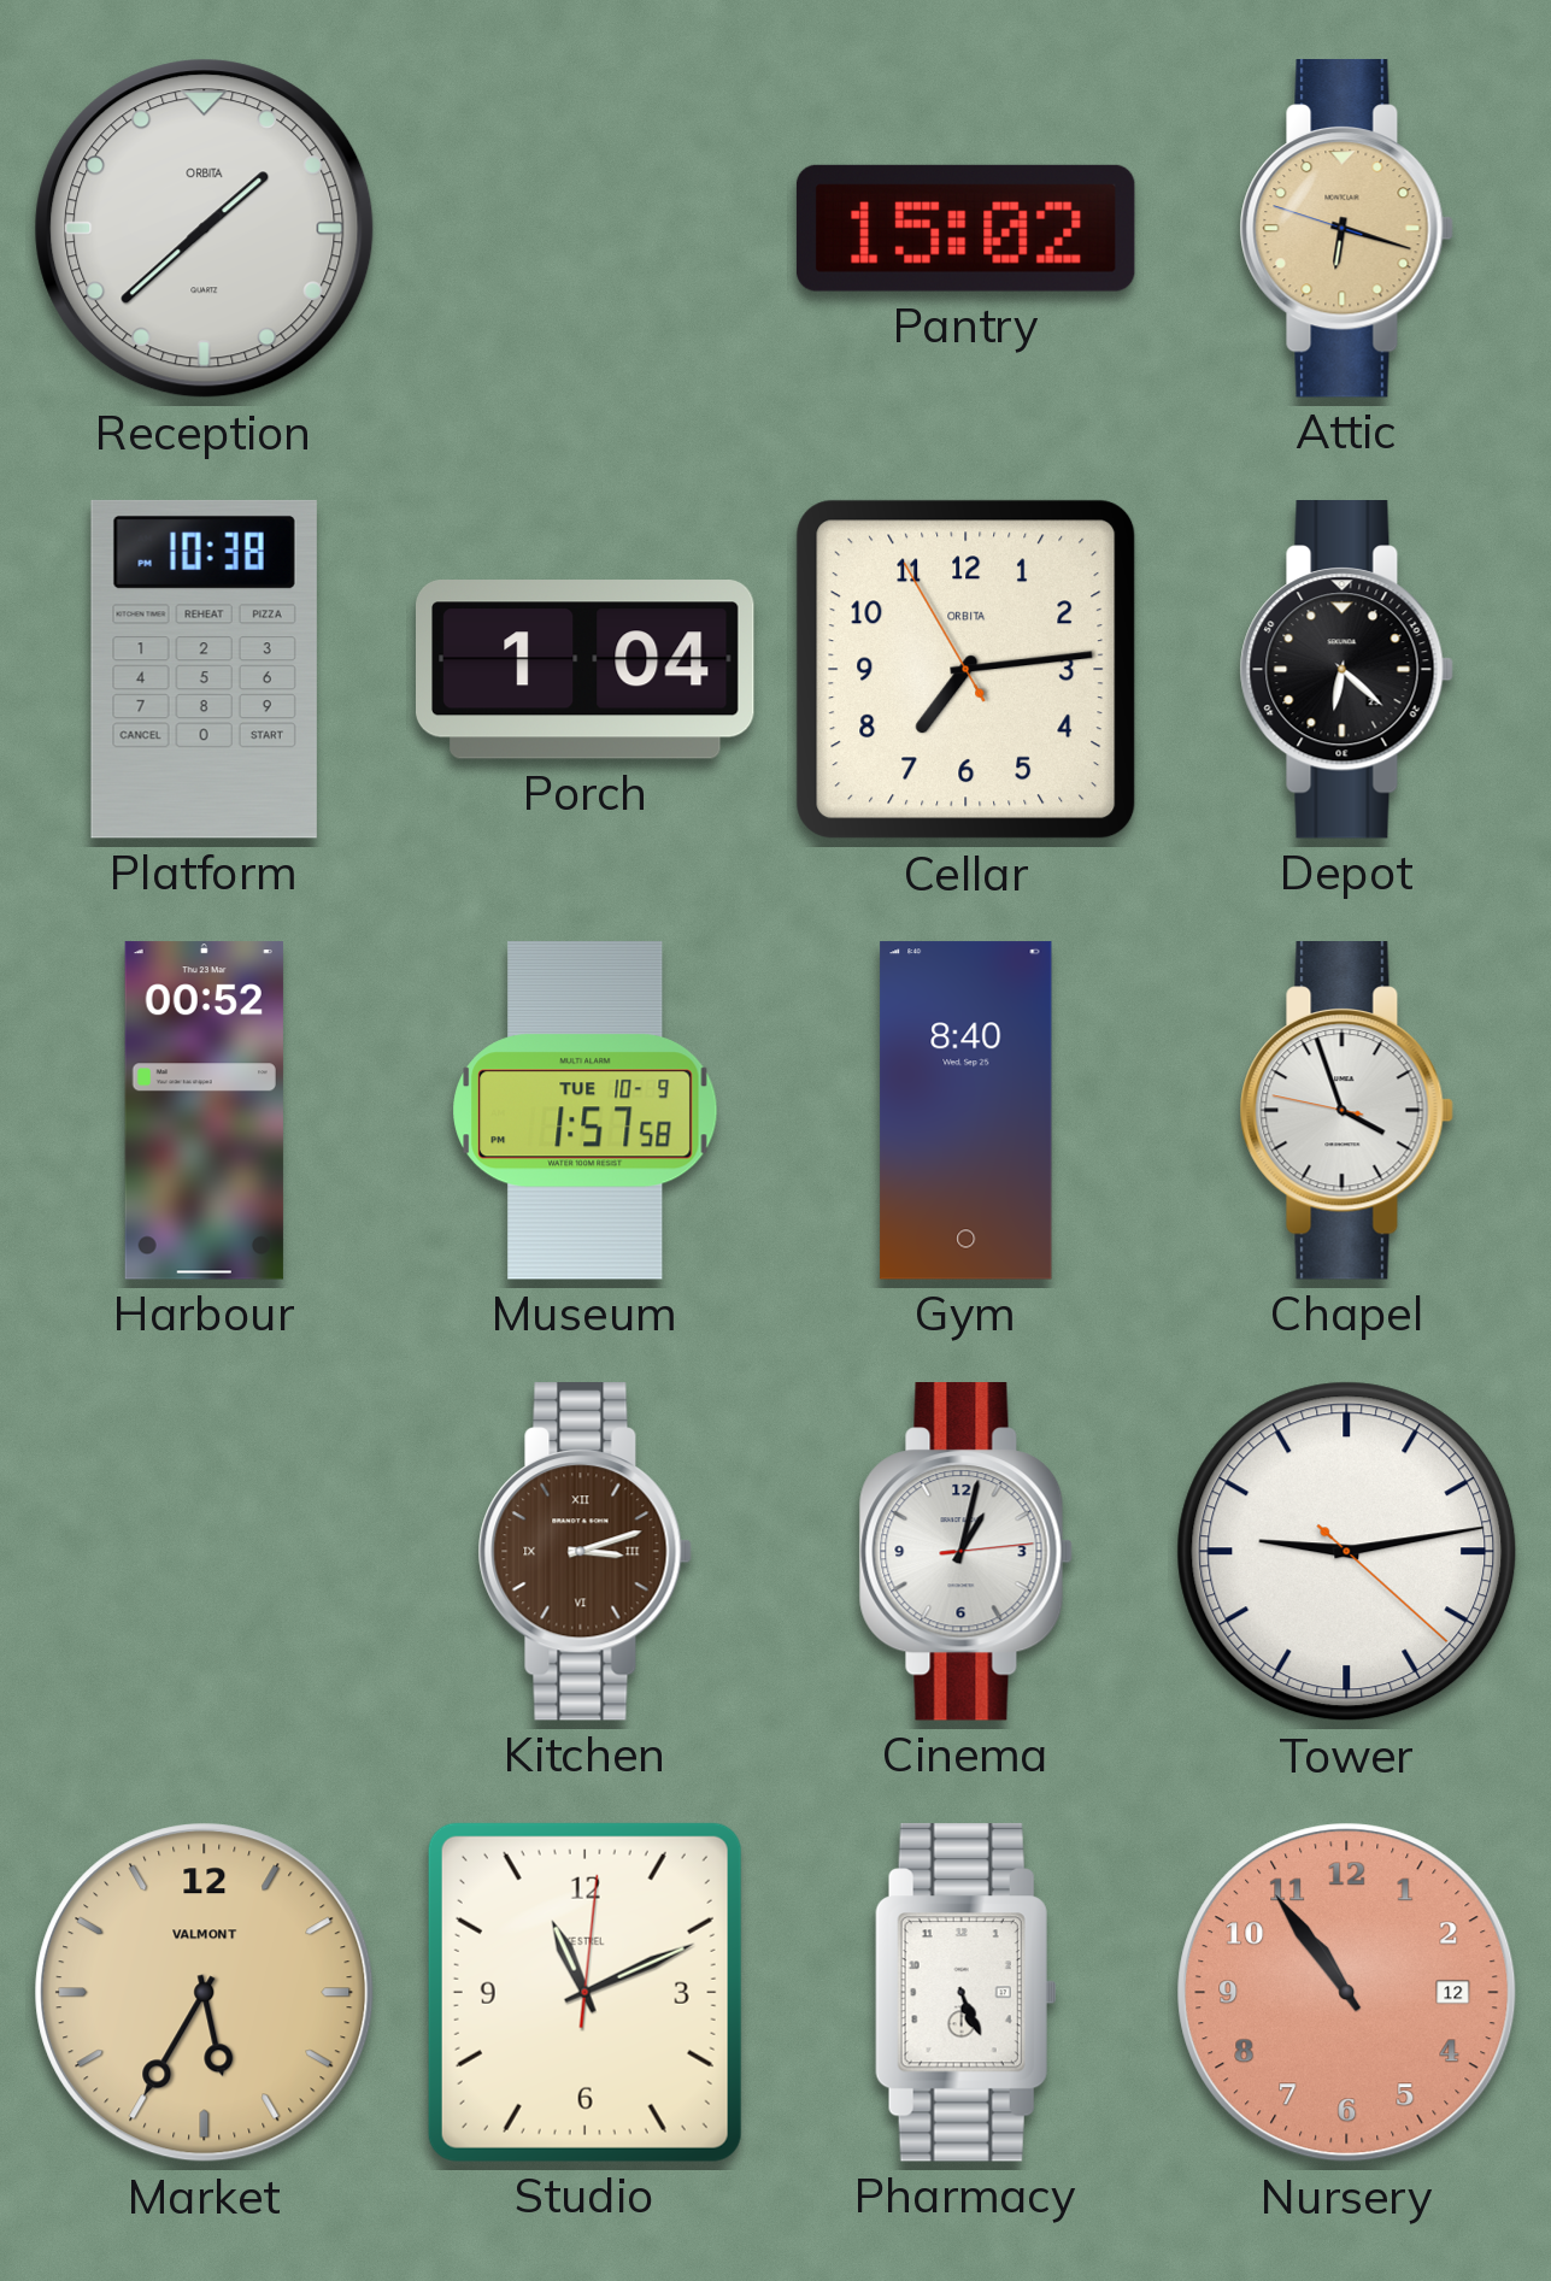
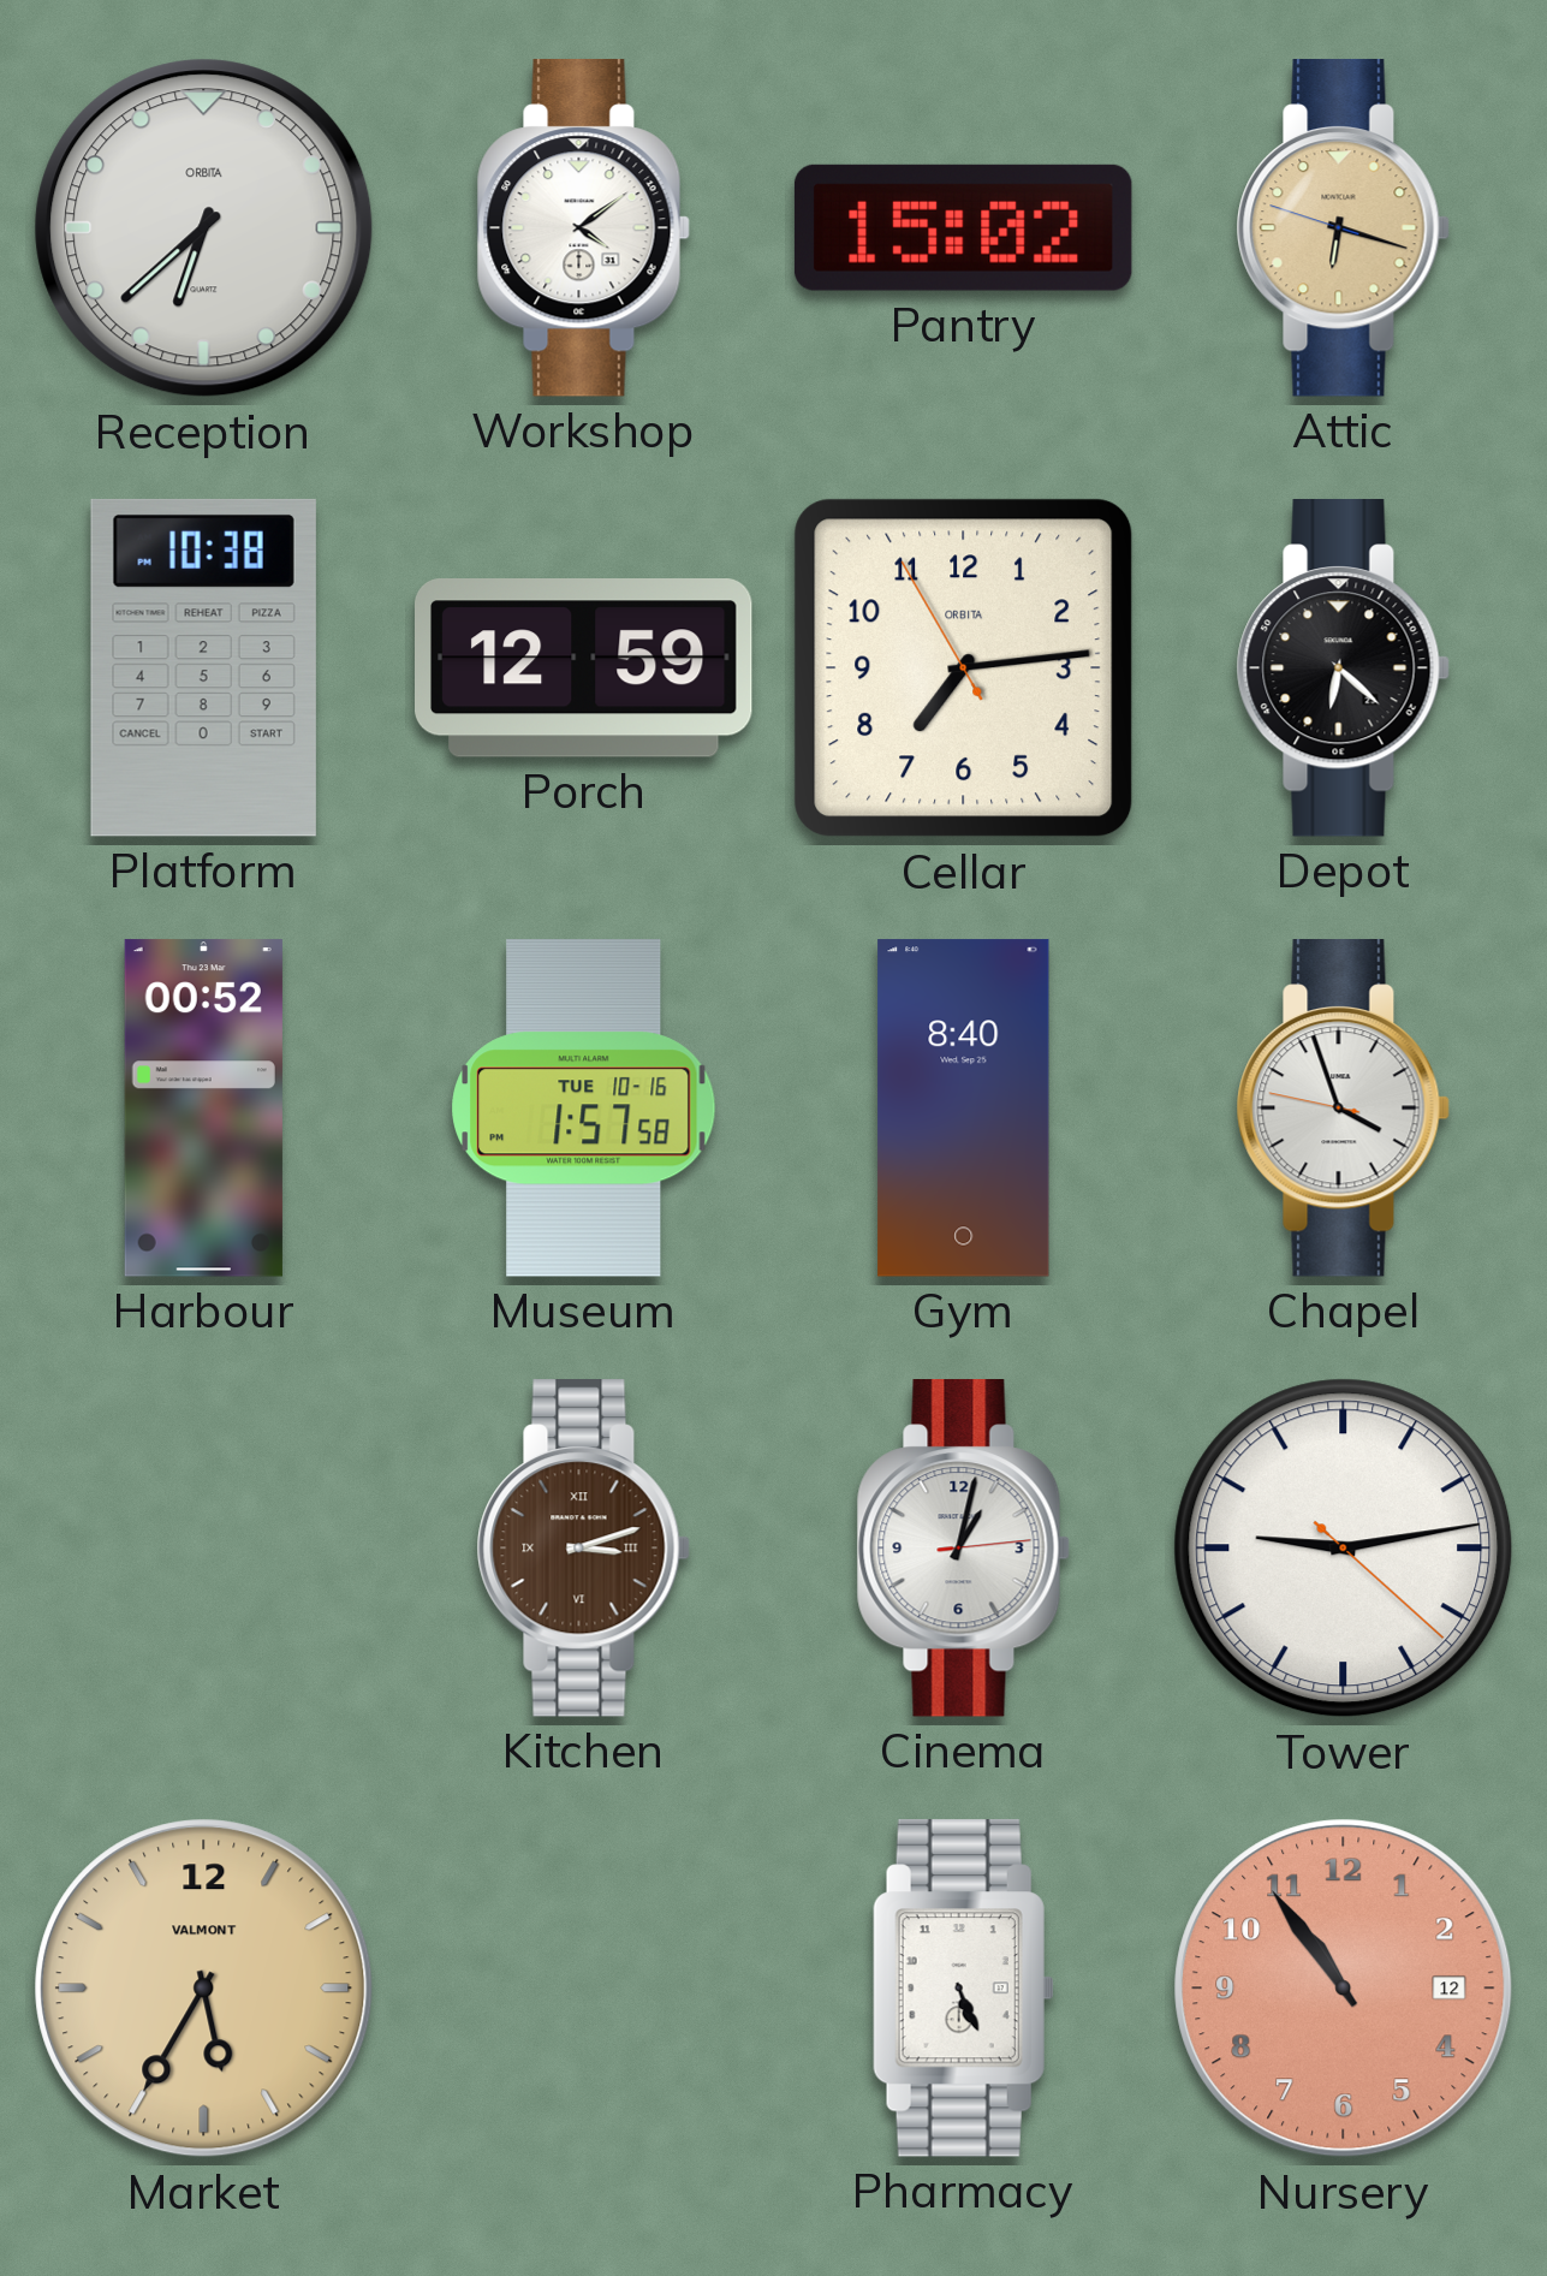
Reception: 1:38 -> 6:38 (204, 228)
Workshop: none -> 4:09 (583, 228)
Porch: 1:04 -> 12:59 (584, 668)
Museum date: TUE 10-9 -> TUE 10-16 (584, 1109)
Studio: 11:11 -> none (584, 1992)
